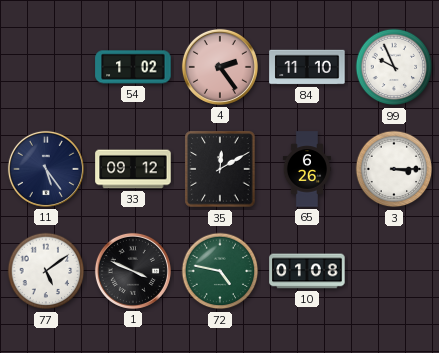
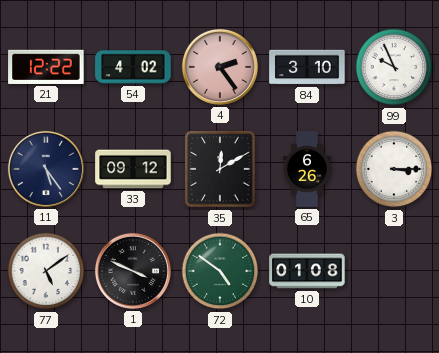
21: none -> 12:22 (46, 67)
54: 1:02 -> 4:02 (133, 67)
84: 11:10 -> 3:10 (307, 67)
72: 4:47 -> 4:51 (220, 271)
